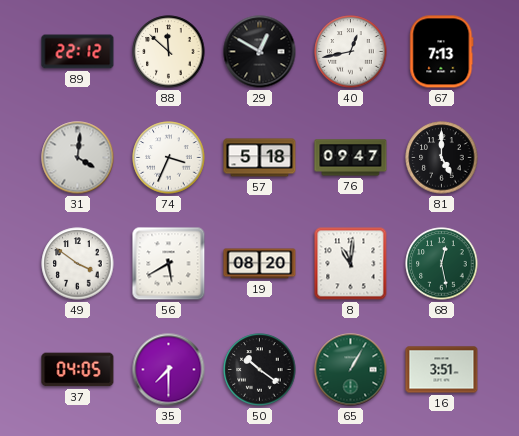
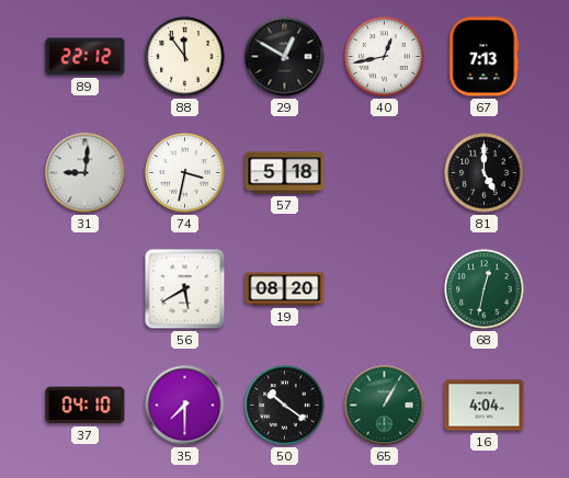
88: 11:52 -> 11:54 (185, 57)
31: 4:01 -> 9:01 (86, 173)
74: 3:34 -> 3:32 (185, 173)
76: 09:47 -> none (351, 158)
49: 3:51 -> none (78, 264)
8: 11:01 -> none (351, 264)
68: 12:28 -> 12:32 (485, 289)
37: 04:05 -> 04:10 (86, 406)
16: 3:51 -> 4:04 (485, 406)
